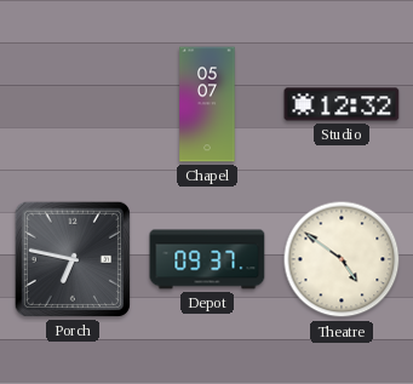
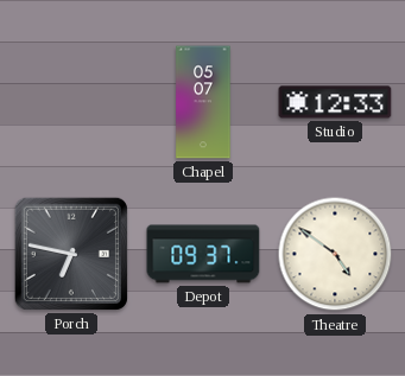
Studio: 12:32 -> 12:33 (335, 102)
